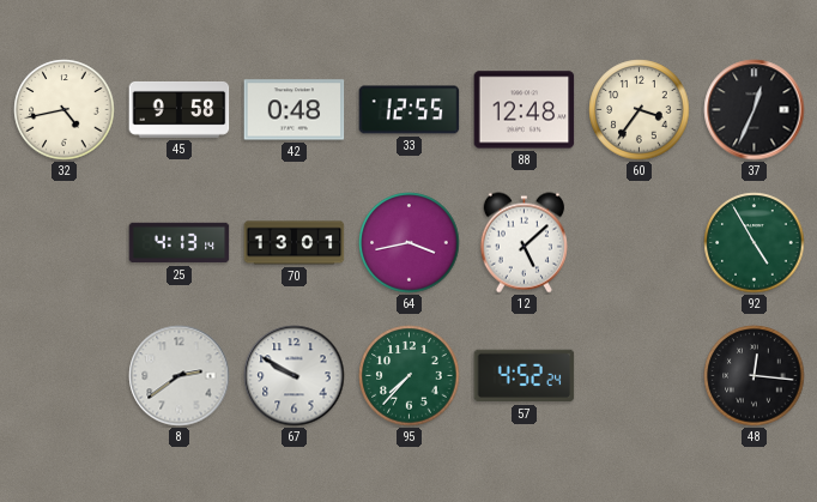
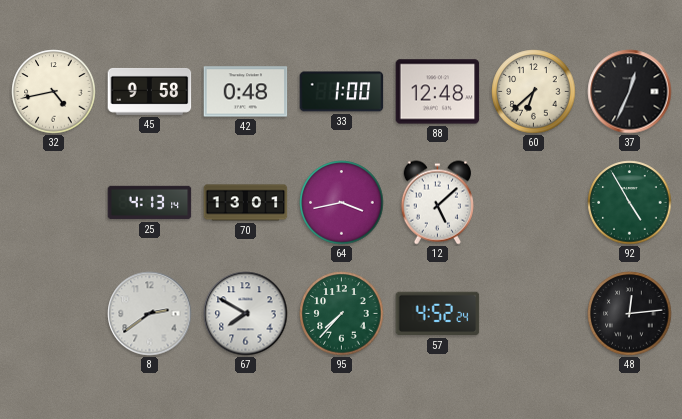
33: 12:55 -> 1:00 (342, 92)
60: 3:36 -> 6:38 (534, 92)
67: 9:50 -> 7:50 (246, 314)
48: 12:16 -> 12:14 (630, 314)
